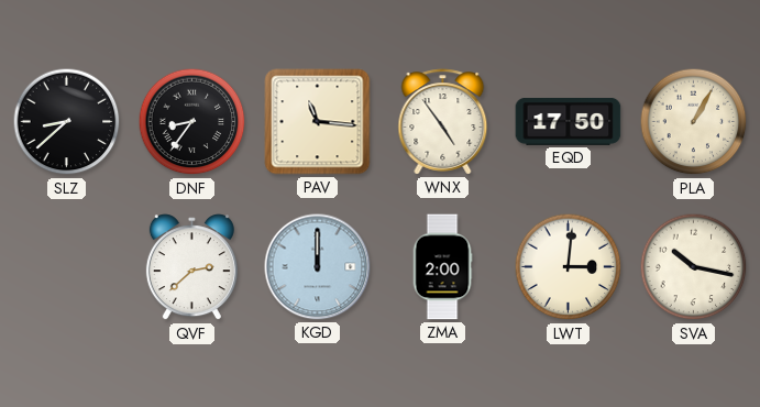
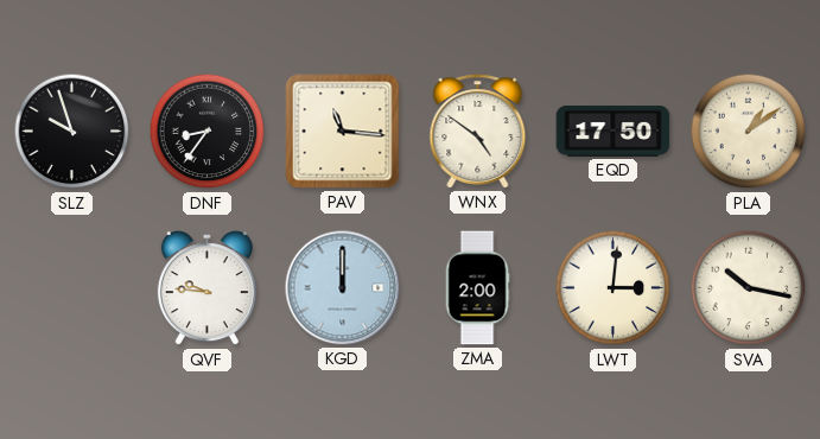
SLZ: 8:38 -> 9:57 (72, 132)
WNX: 4:54 -> 4:51 (478, 132)
PLA: 1:05 -> 1:09 (749, 132)
QVF: 2:38 -> 9:46 (206, 288)
